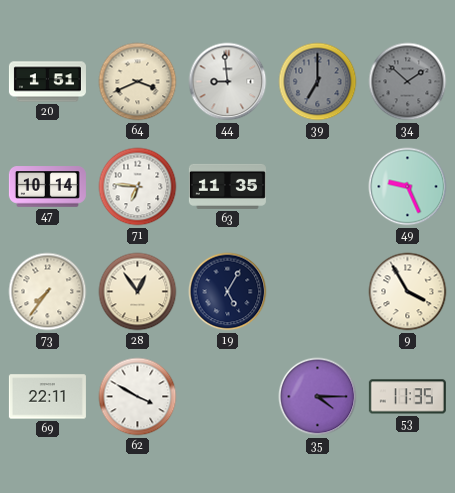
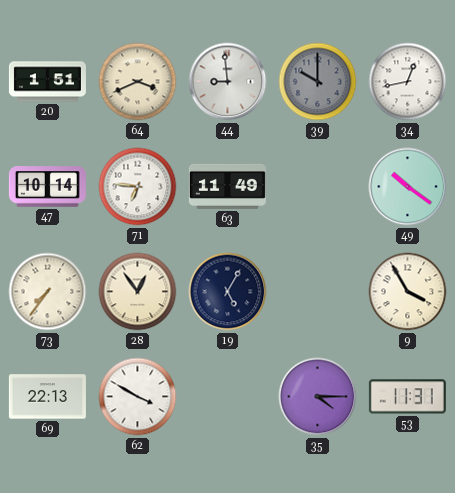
39: 7:00 -> 10:00 (318, 82)
34: 1:52 -> 12:43 (408, 82)
34 dial: grey -> white (408, 82)
63: 11:35 -> 11:49 (227, 186)
49: 9:26 -> 10:21 (408, 187)
69: 22:11 -> 22:13 (47, 397)
53: 11:35 -> 11:31 (407, 397)
